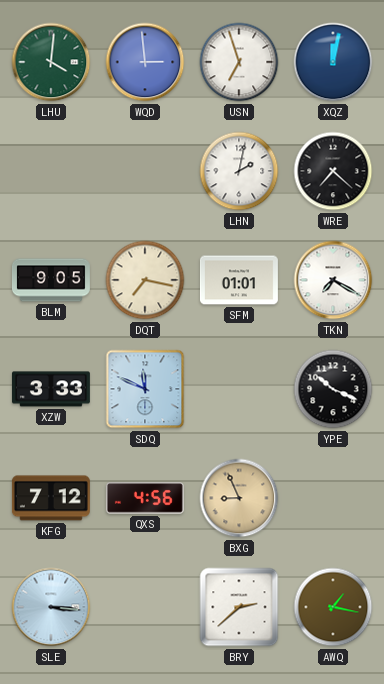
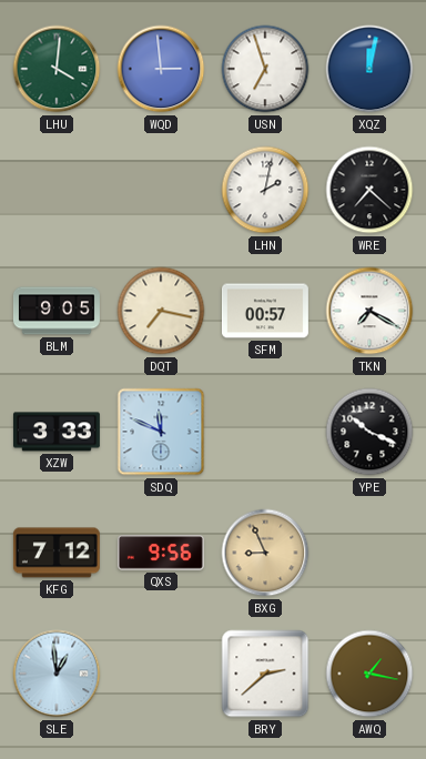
SFM: 01:01 -> 00:57 (265, 311)
QXS: 4:56 -> 9:56 (161, 553)
SLE: 3:16 -> 12:59 (57, 674)
